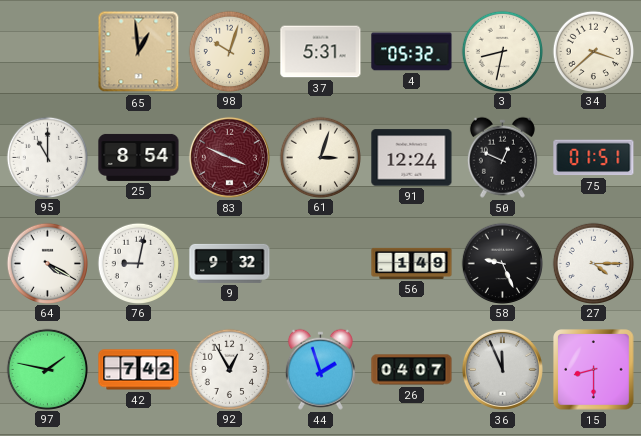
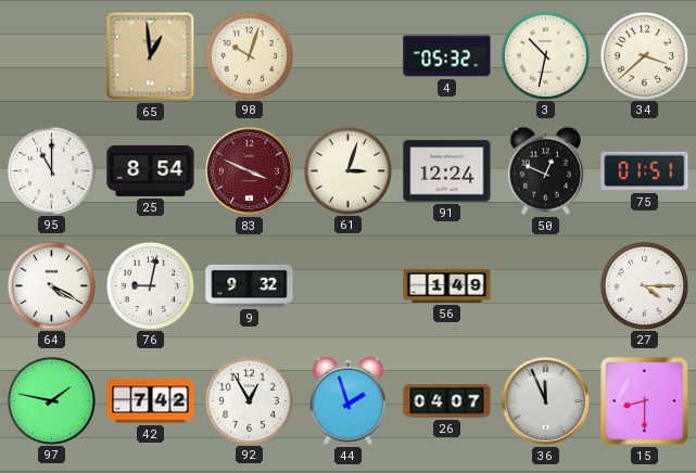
37: 5:31 -> none (321, 52)
3: 8:32 -> 10:32 (545, 55)
58: 9:26 -> none (502, 263)
